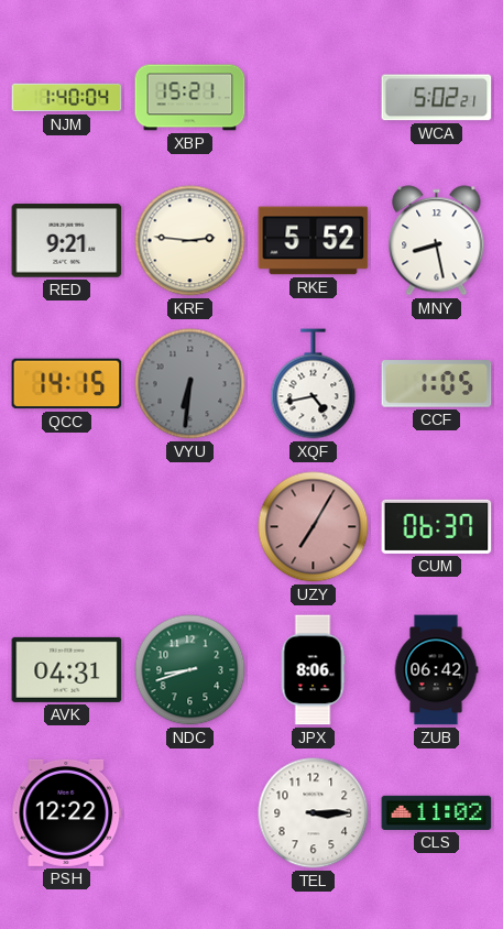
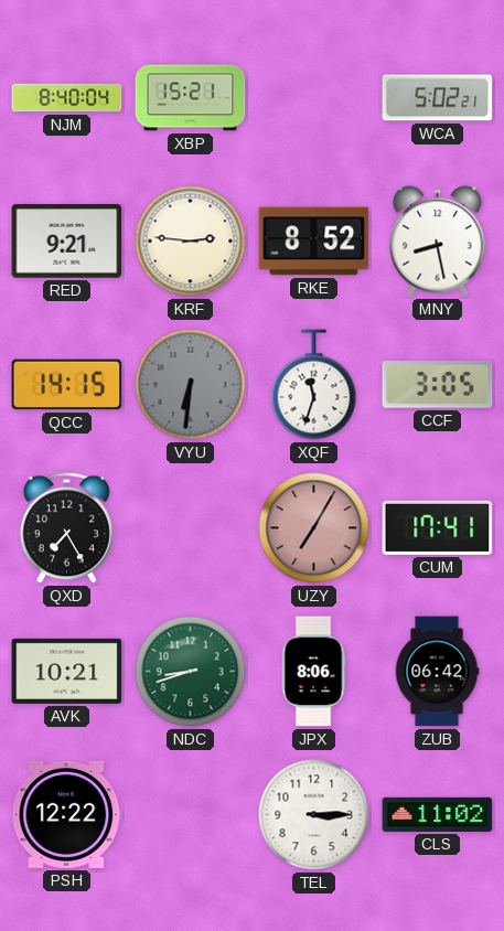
NJM: 1:40 -> 8:40 (67, 98)
RKE: 5:52 -> 8:52 (314, 242)
XQF: 4:43 -> 11:33 (314, 385)
CCF: 1:05 -> 3:05 (438, 385)
QXD: none -> 7:25 (66, 528)
CUM: 06:37 -> 17:41 (438, 527)
AVK: 04:31 -> 10:21 (67, 671)
